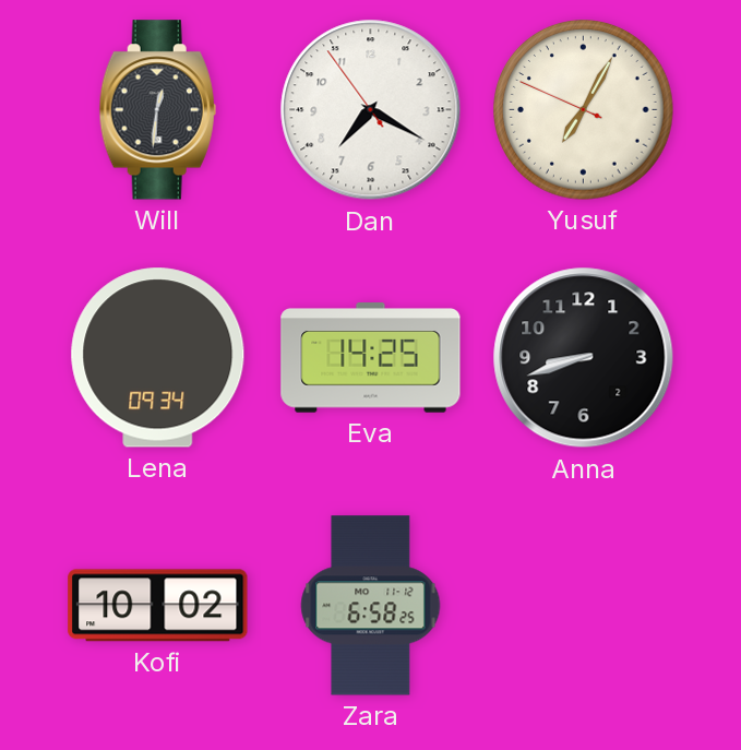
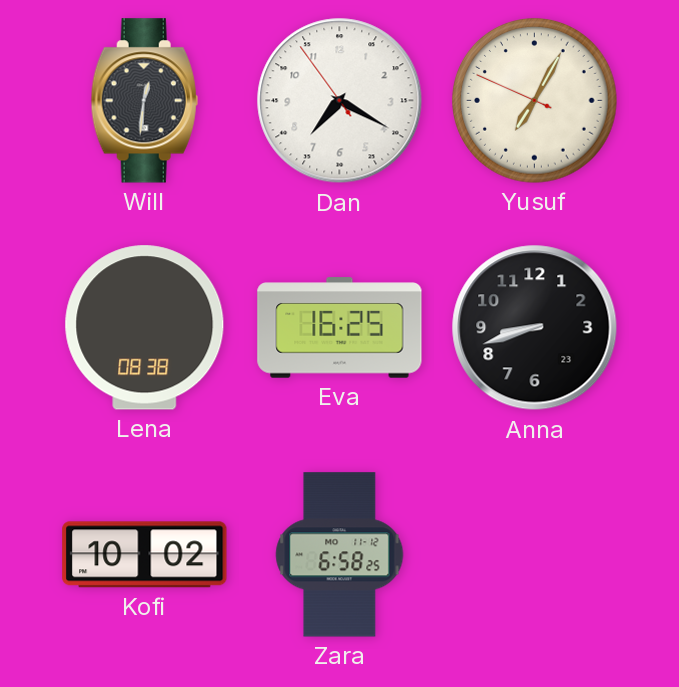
Lena: 09:34 -> 08:38 (145, 328)
Eva: 14:25 -> 16:25 (340, 328)
Anna date: 2 -> 23 (535, 328)
